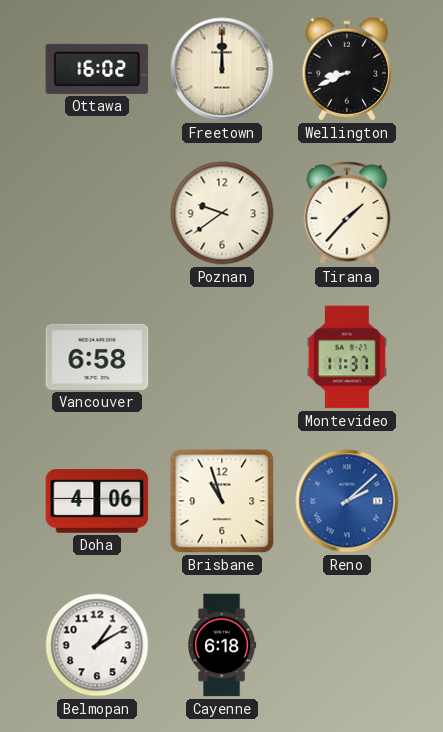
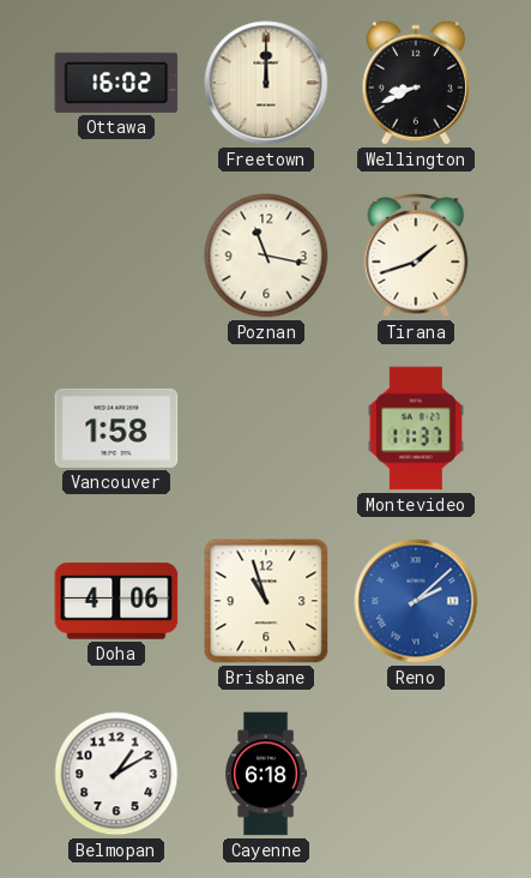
Poznan: 9:39 -> 11:17 (266, 255)
Tirana: 1:37 -> 1:42 (416, 257)
Vancouver: 6:58 -> 1:58 (116, 428)
